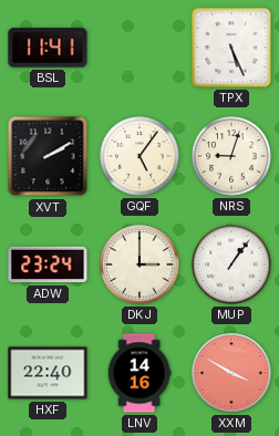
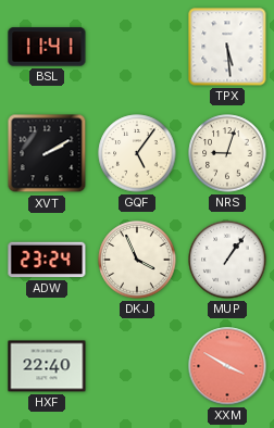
TPX: 5:26 -> 5:29 (227, 47)
DKJ: 3:00 -> 3:56 (137, 260)
LNV: 14:16 -> none (139, 373)
